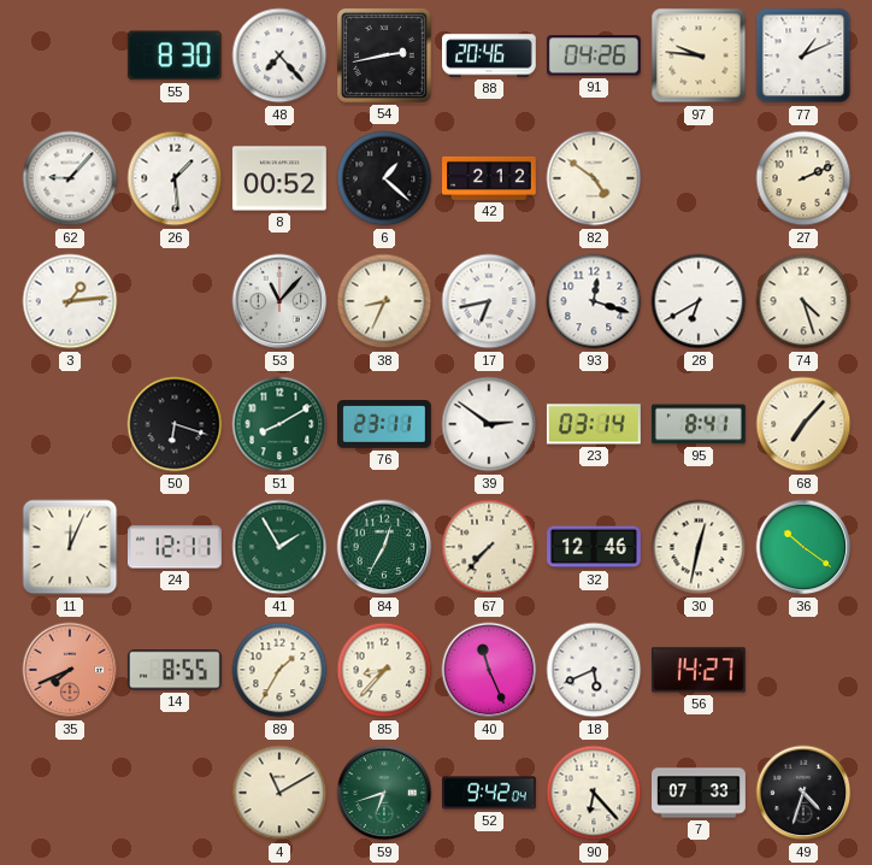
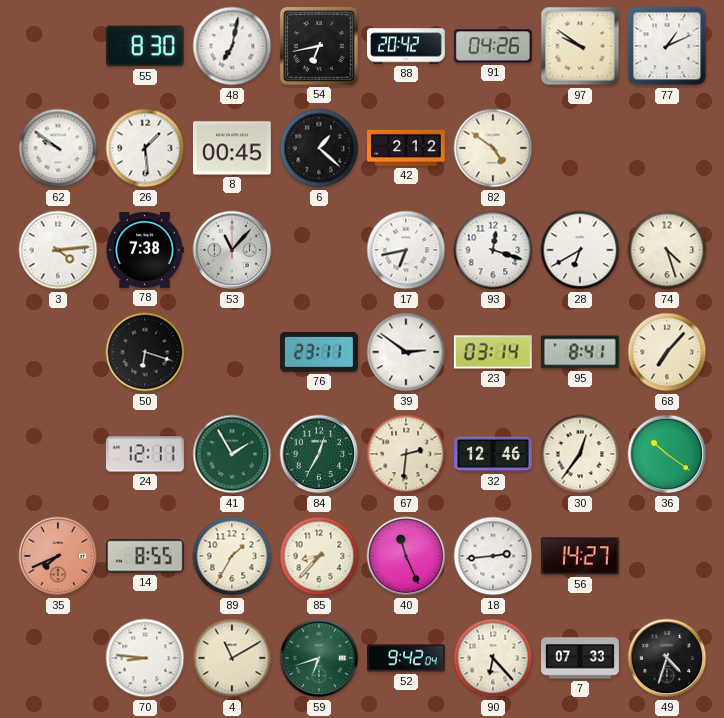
48: 7:23 -> 7:02 (232, 46)
54: 2:43 -> 6:43 (319, 46)
88: 20:46 -> 20:42 (406, 46)
97: 9:46 -> 9:51 (580, 46)
62: 9:07 -> 9:51 (58, 148)
8: 00:52 -> 00:45 (232, 148)
27: 2:11 -> none (803, 178)
3: 1:14 -> 4:14 (58, 250)
78: none -> 7:38 (145, 250)
38: 8:34 -> none (384, 301)
51: 8:10 -> none (279, 424)
11: 12:04 -> none (70, 547)
67: 7:37 -> 2:31 (406, 454)
30: 12:32 -> 12:36 (580, 454)
18: 5:41 -> 2:44 (493, 556)
70: none -> 8:46 (145, 658)
